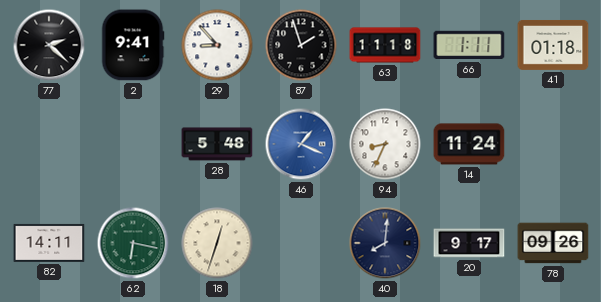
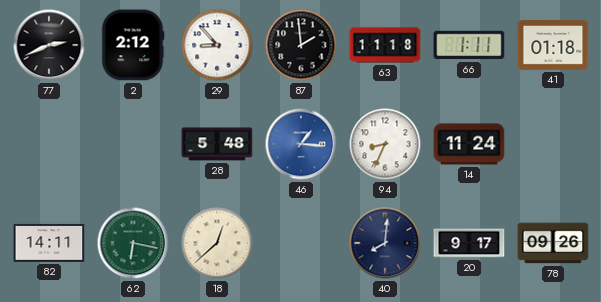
77: 2:22 -> 2:41 (49, 45)
2: 9:41 -> 2:12 (133, 45)
87: 1:57 -> 1:59 (301, 45)
46: 1:19 -> 1:16 (301, 144)
18: 12:33 -> 12:38 (217, 243)
